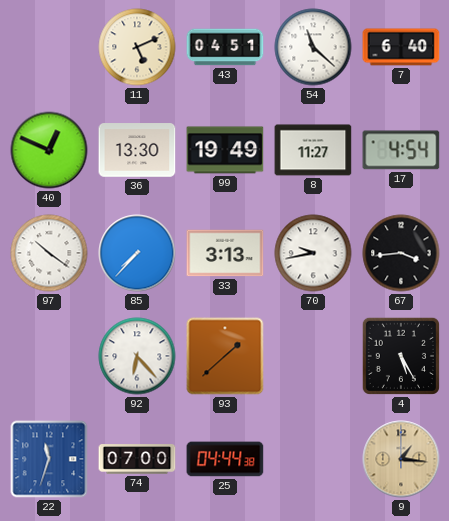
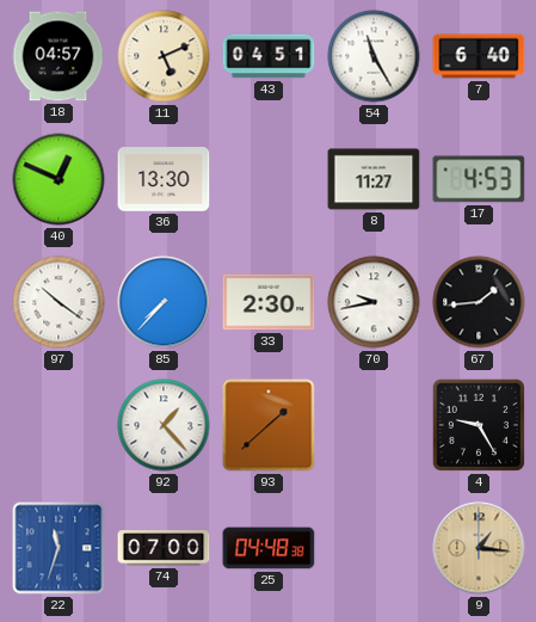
18: none -> 04:57 (58, 56)
54: 11:22 -> 11:25 (374, 56)
99: 19:49 -> none (225, 150)
17: 4:54 -> 4:53 (479, 179)
33: 3:13 -> 2:30 (269, 302)
67: 3:44 -> 1:44 (479, 302)
92: 6:23 -> 1:23 (164, 425)
4: 5:25 -> 9:25 (479, 425)
25: 04:44 -> 04:48 (269, 548)
